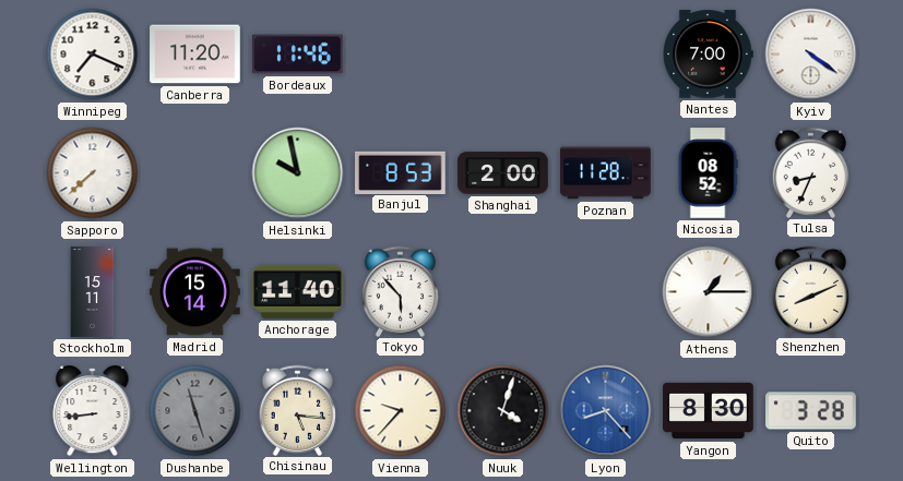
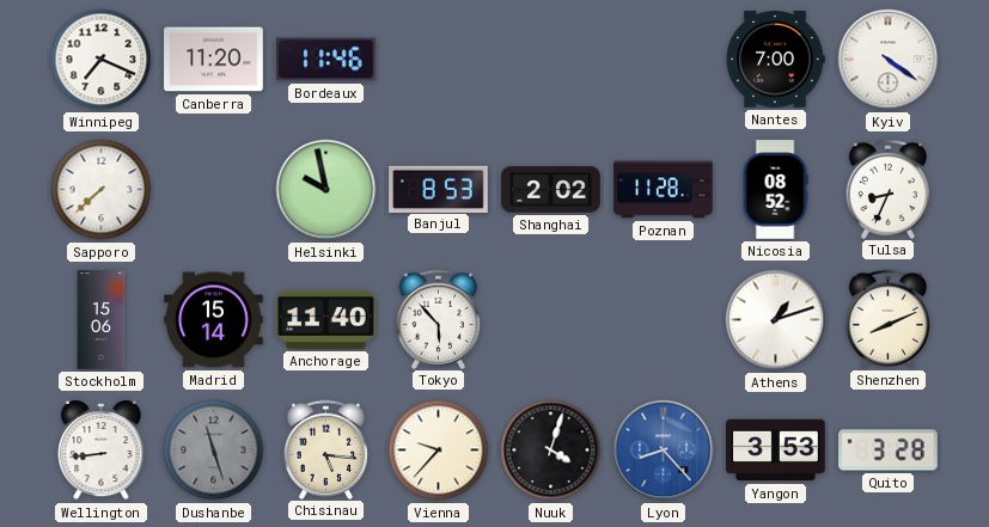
Shanghai: 2:00 -> 2:02 (551, 190)
Stockholm: 15:11 -> 15:06 (102, 320)
Athens: 1:15 -> 1:12 (776, 320)
Yangon: 8:30 -> 3:53 (776, 451)
